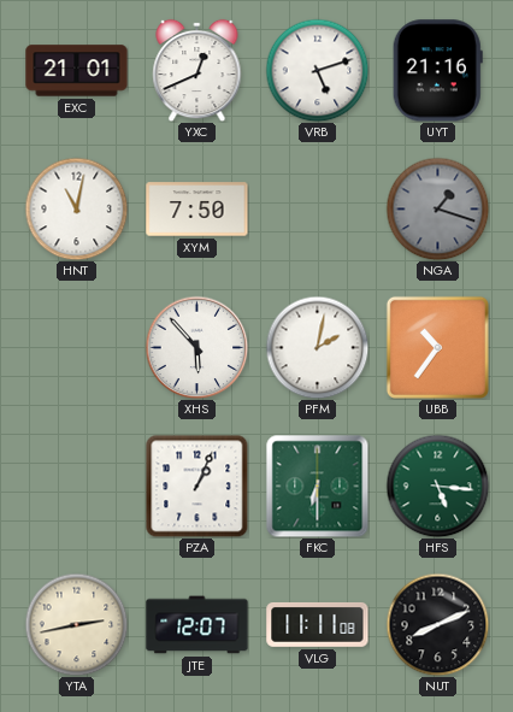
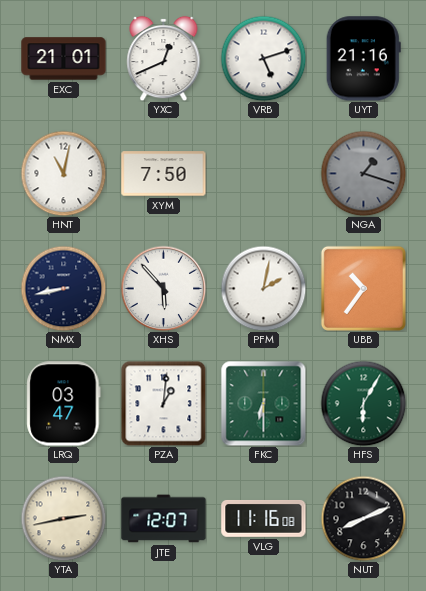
NMX: none -> 8:43 (63, 288)
LRQ: none -> 03:47 (64, 404)
PZA: 1:04 -> 1:01 (163, 403)
HFS: 5:16 -> 6:05 (363, 403)
VLG: 11:11 -> 11:16 (264, 518)
